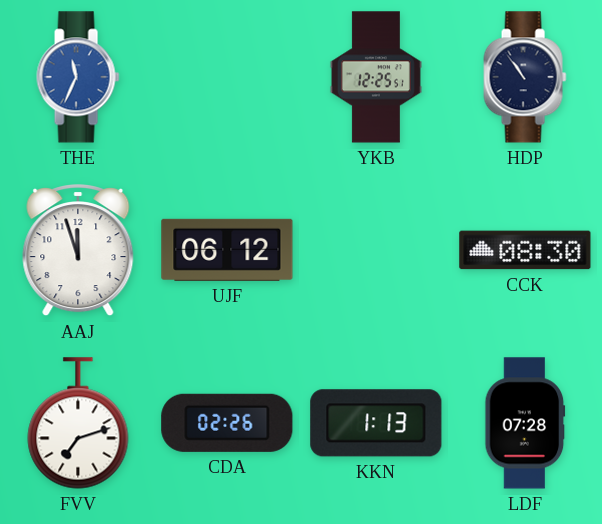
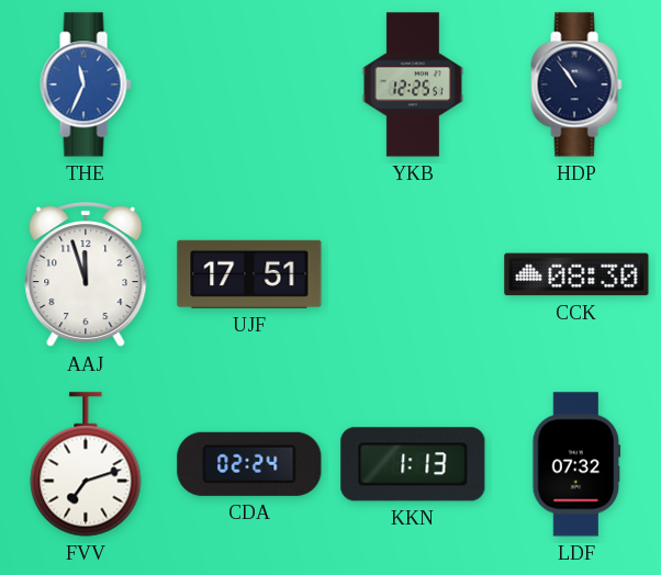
UJF: 06:12 -> 17:51 (249, 274)
CDA: 02:26 -> 02:24 (249, 464)
LDF: 07:28 -> 07:32 (576, 464)
